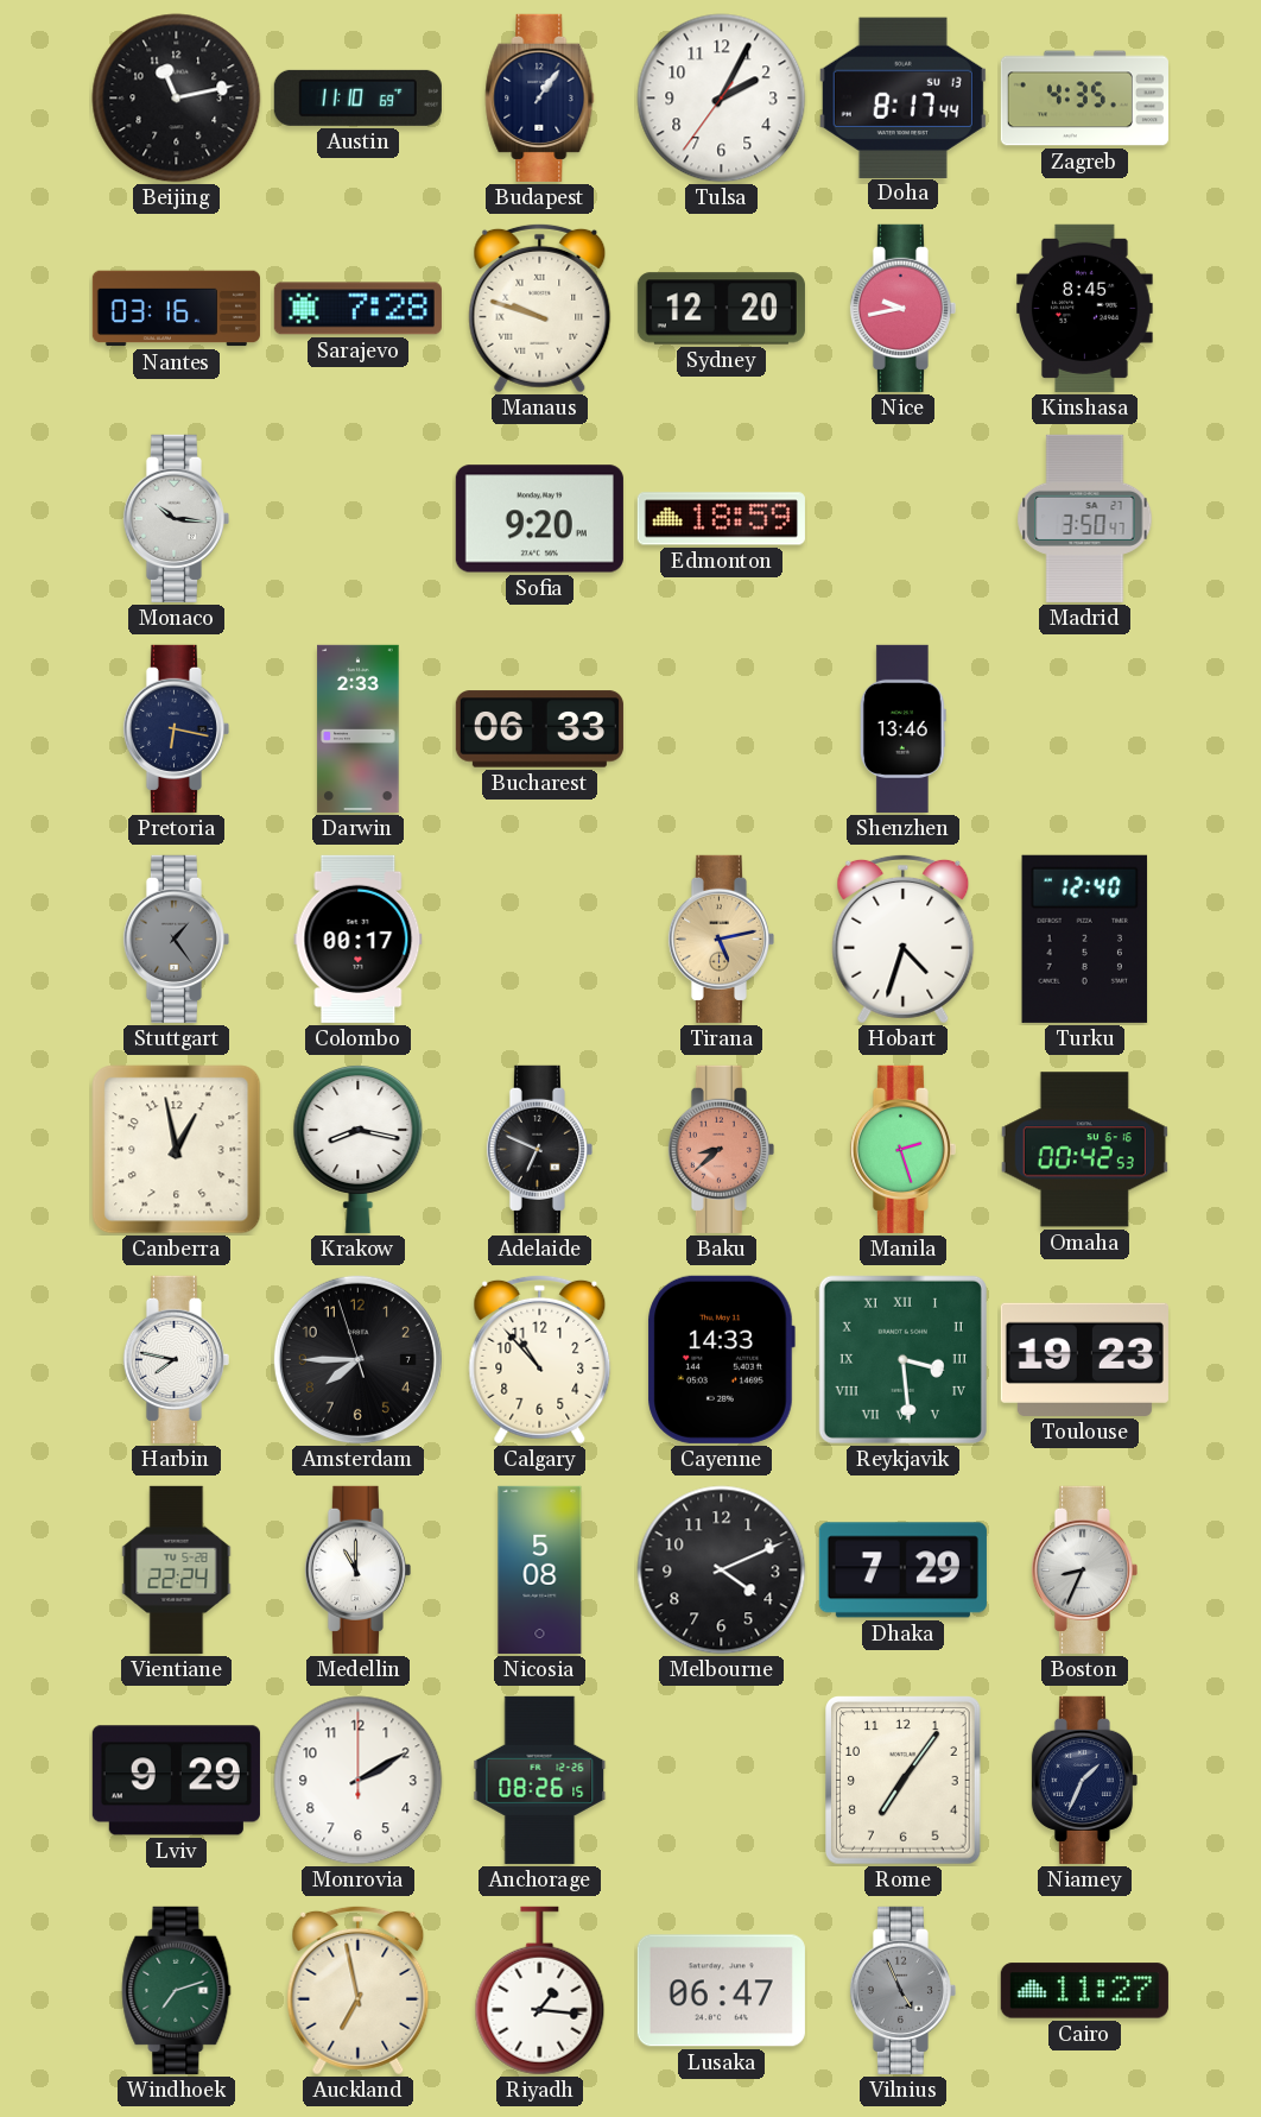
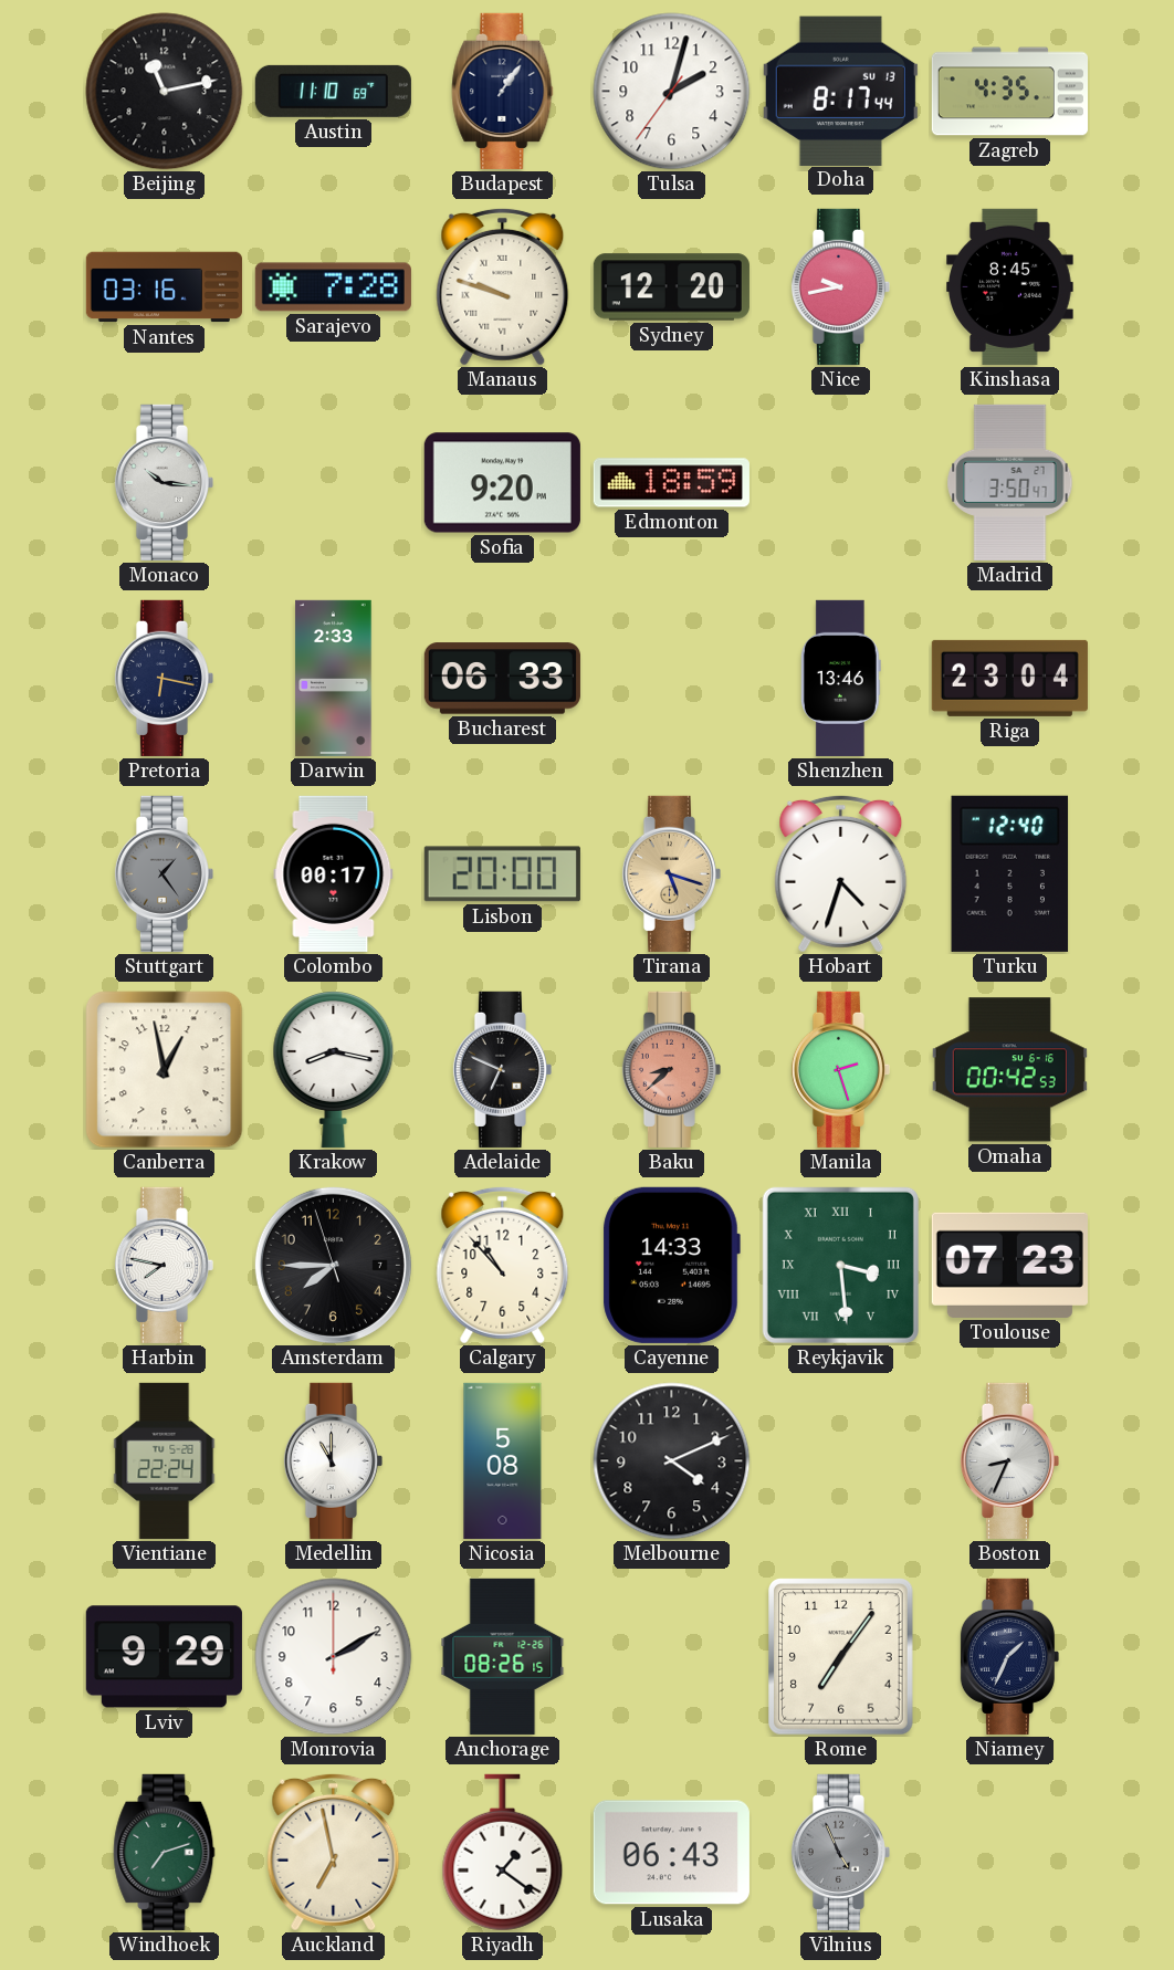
Tulsa: 2:04 -> 2:02 (672, 92)
Riga: none -> 23:04 (1009, 678)
Lisbon: none -> 20:00 (502, 874)
Tirana: 5:13 -> 5:18 (671, 873)
Toulouse: 19:23 -> 07:23 (1009, 1265)
Dhaka: 7:29 -> none (902, 1571)
Riyadh: 1:16 -> 1:21 (503, 1853)
Lusaka: 06:47 -> 06:43 (671, 1853)
Cairo: 11:27 -> none (1084, 1991)
